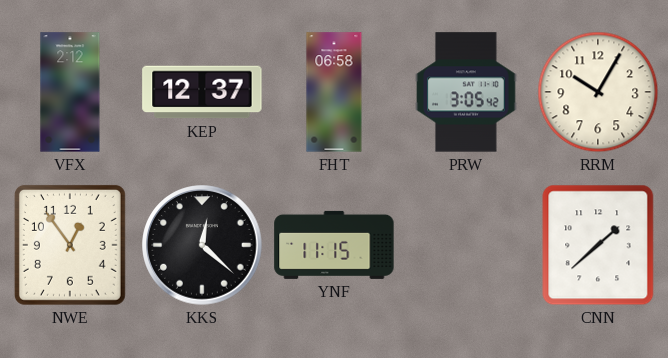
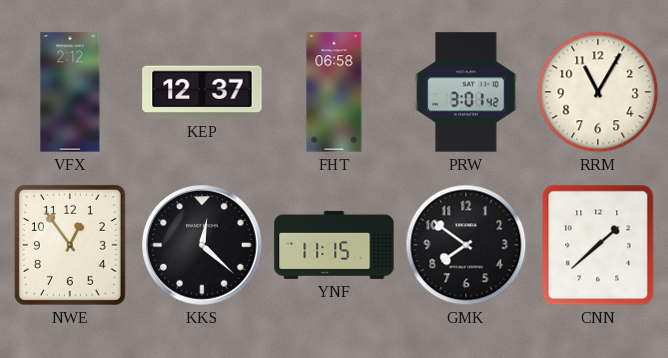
PRW: 3:05 -> 3:01 (466, 92)
RRM: 10:05 -> 11:05 (598, 92)
GMK: none -> 7:51 (466, 245)
